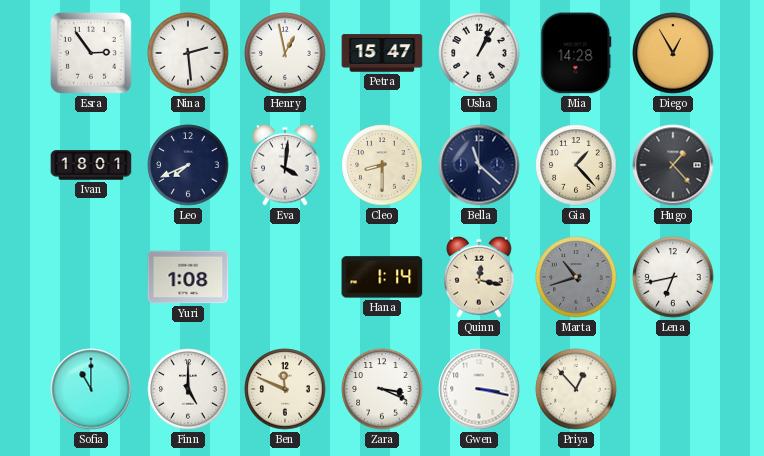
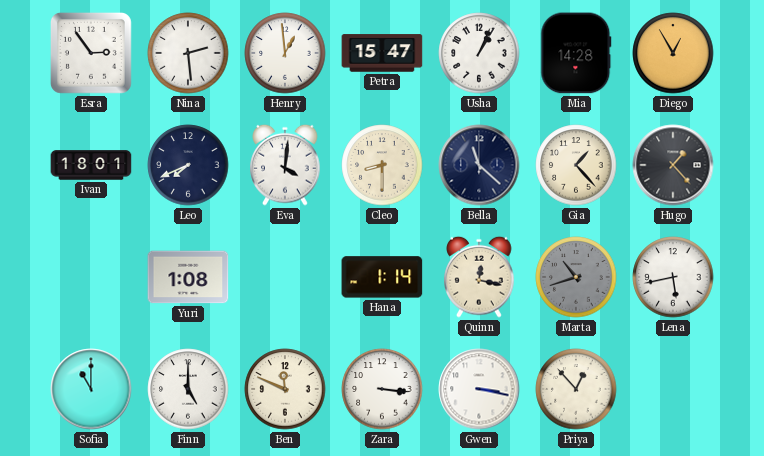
Henry: 12:58 -> 12:59 (285, 53)
Lena: 6:43 -> 5:43 (673, 277)
Zara: 3:19 -> 3:16 (382, 389)
